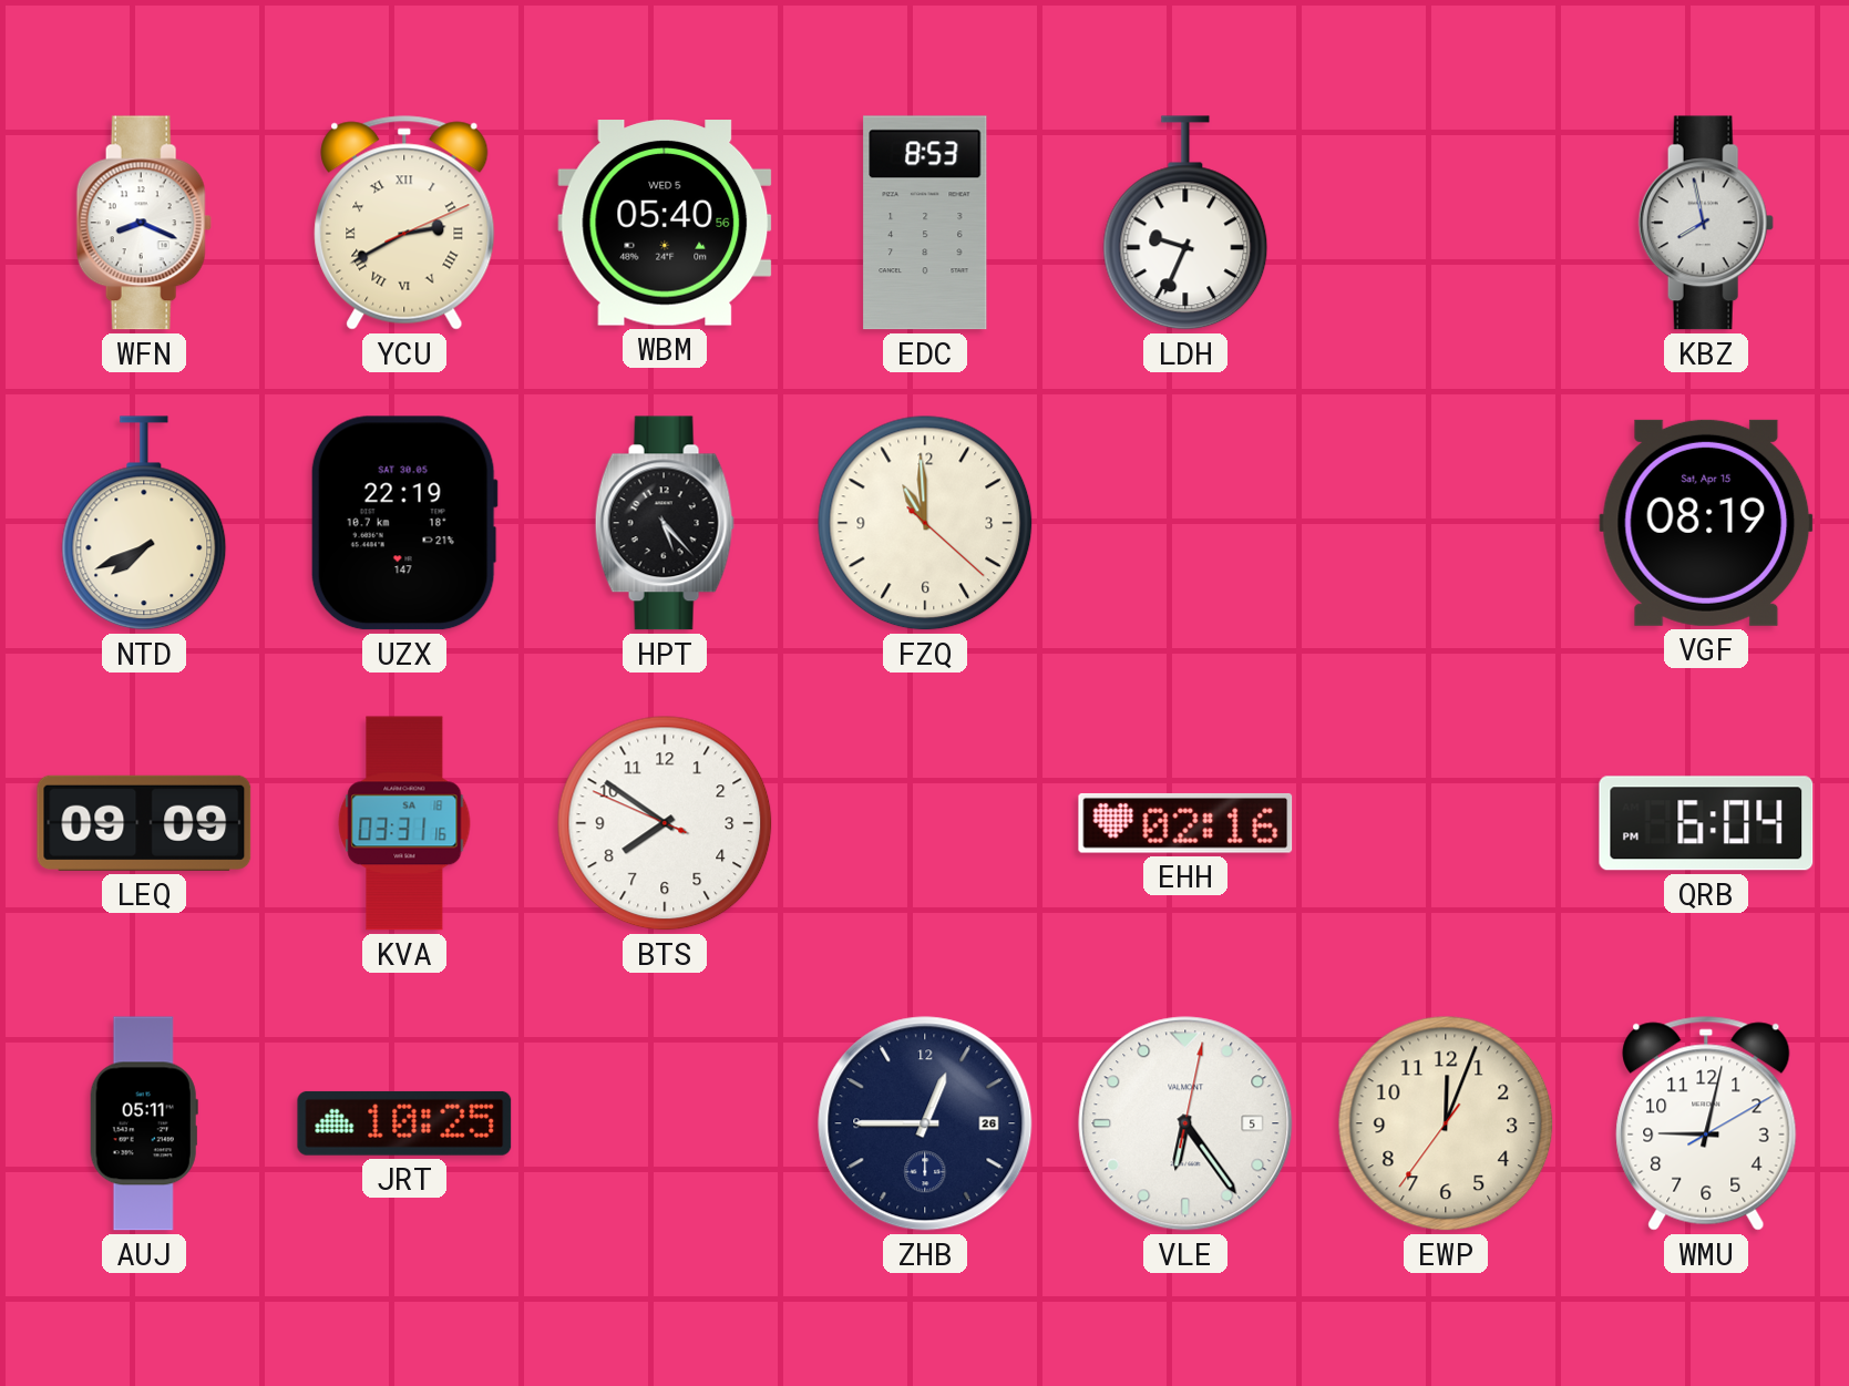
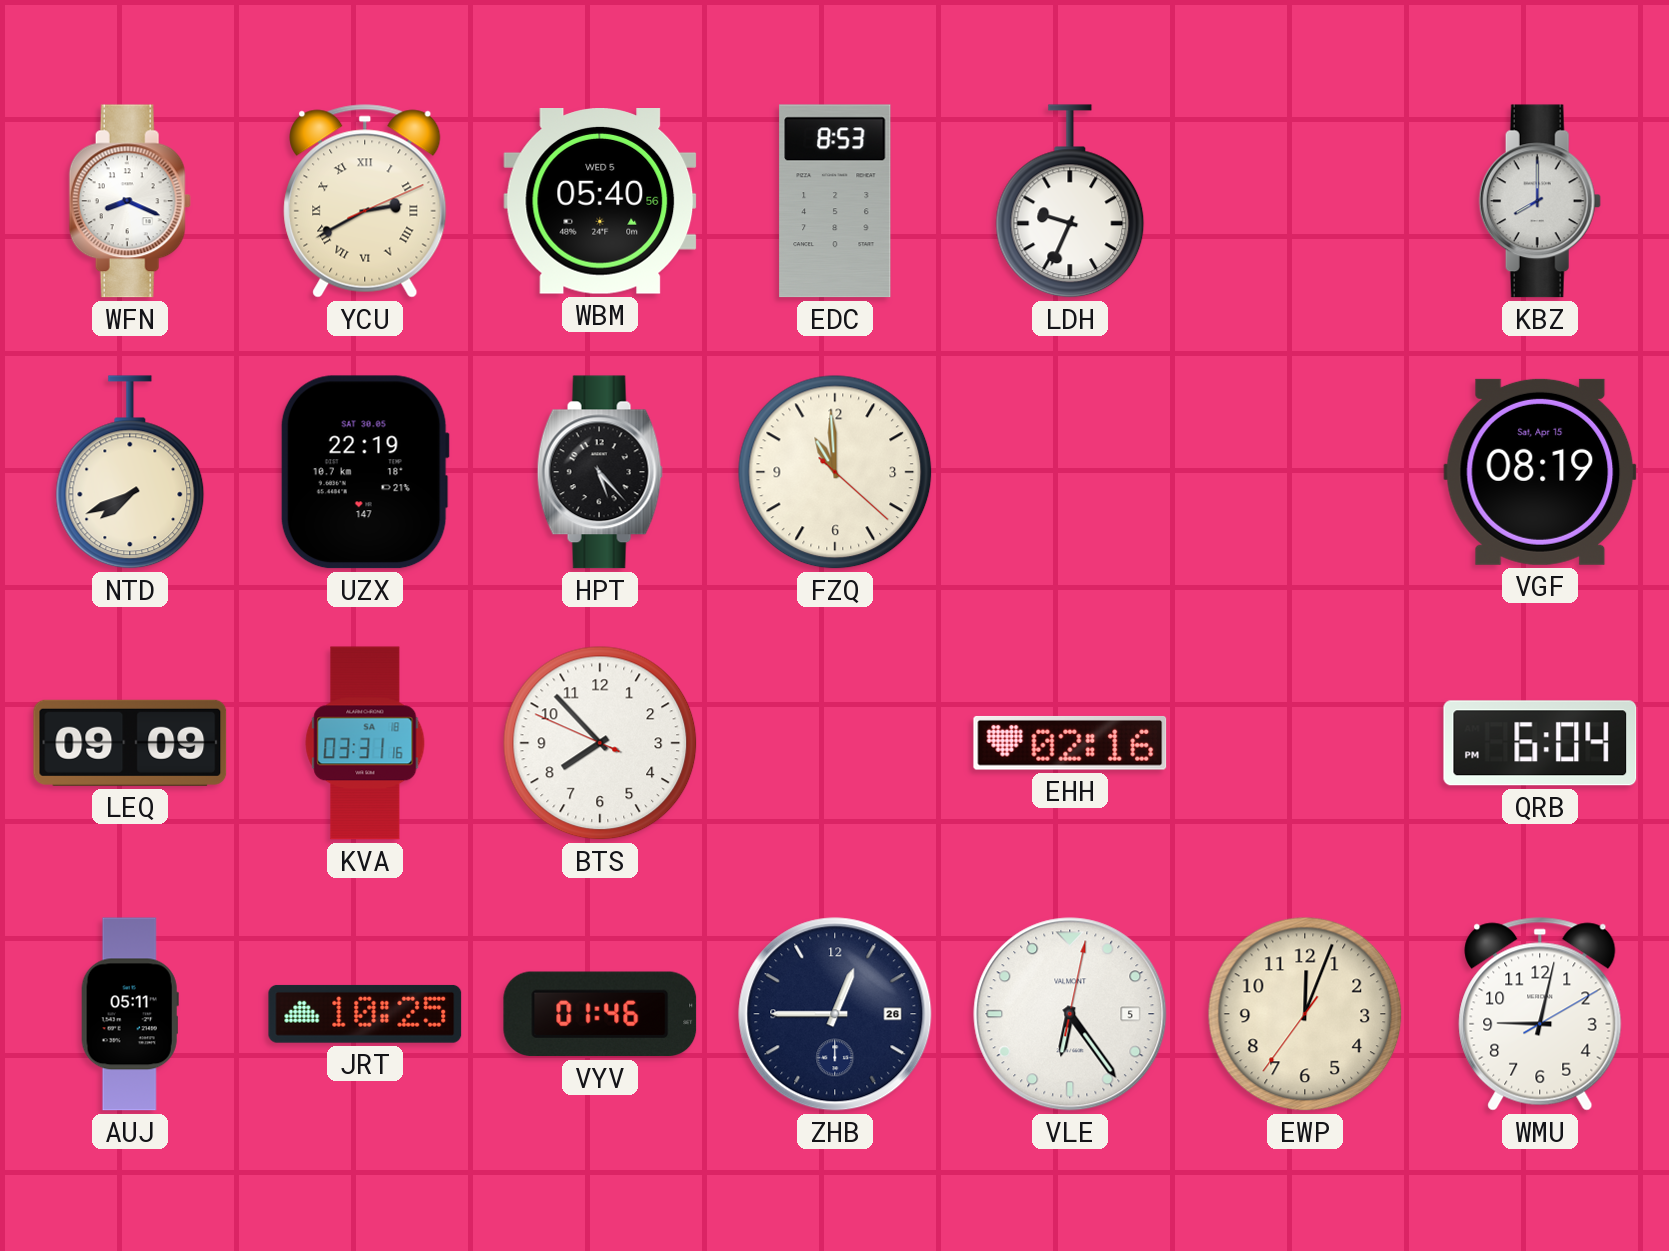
KBZ: 7:58 -> 8:00 (1540, 201)
BTS: 7:50 -> 7:52 (600, 743)
VYV: none -> 01:46 (600, 1014)
